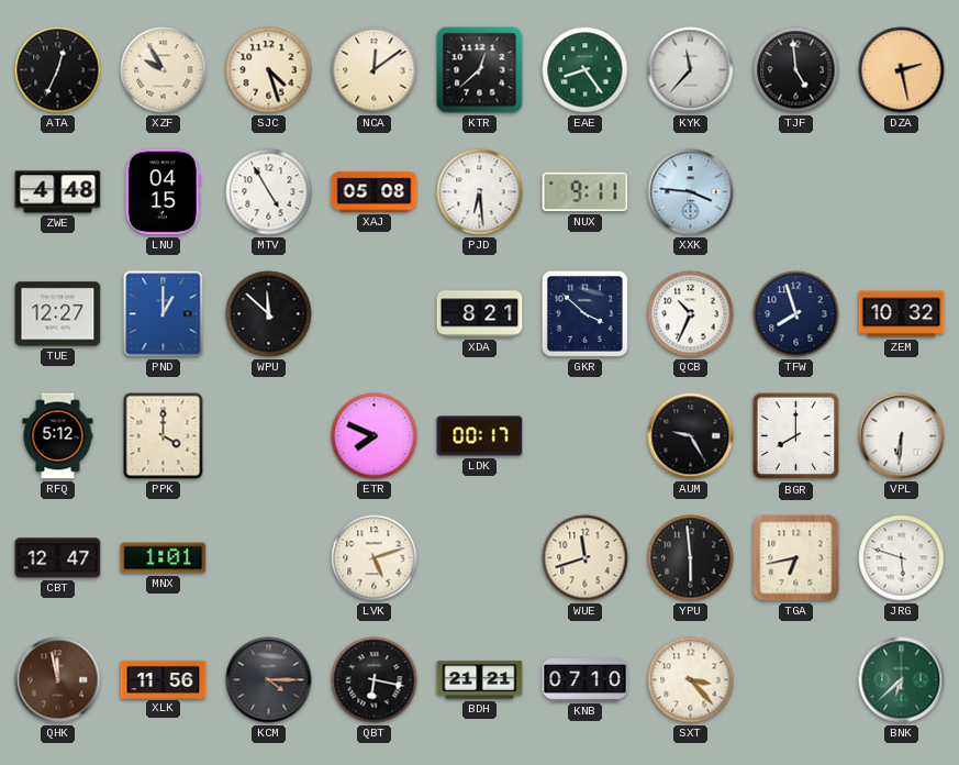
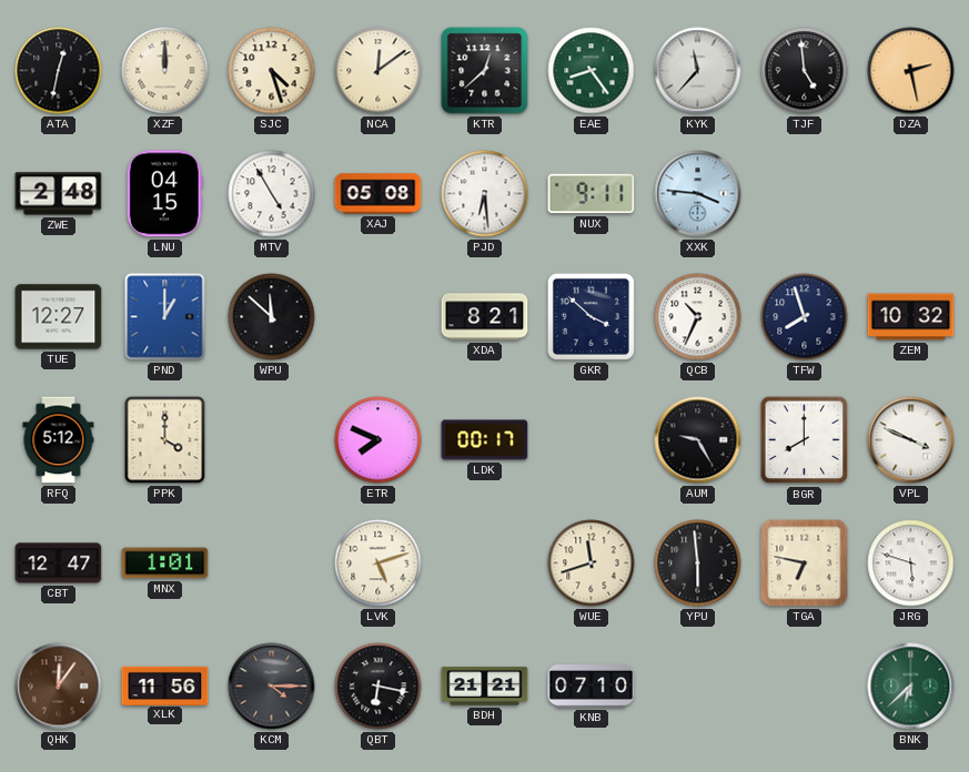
ATA: 12:34 -> 12:32 (59, 71)
XZF: 9:55 -> 12:00 (165, 71)
ZWE: 4:48 -> 2:48 (59, 194)
VPL: 6:31 -> 3:49 (911, 440)
TGA: 6:43 -> 6:47 (805, 563)
QHK: 11:58 -> 12:06 (59, 687)
SXT: 3:23 -> none (691, 680)
